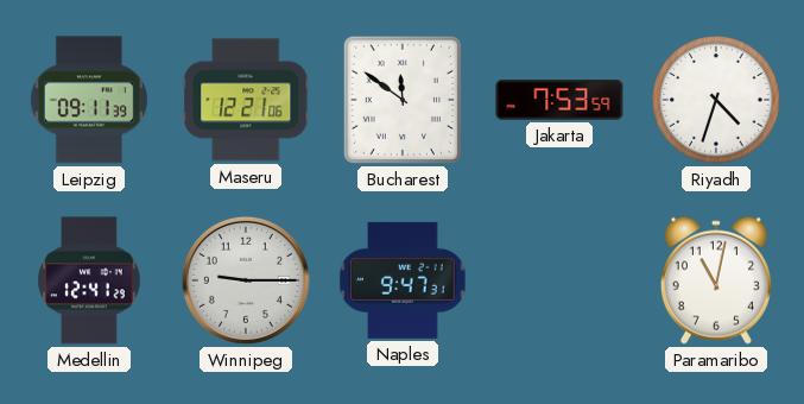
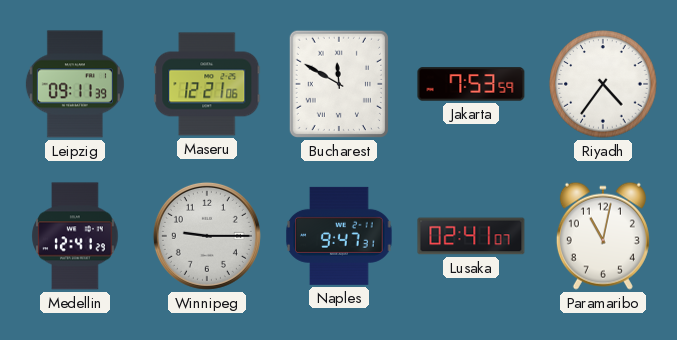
Bucharest: 11:51 -> 11:50 (339, 84)
Riyadh: 4:33 -> 4:36 (603, 84)
Lusaka: none -> 02:41 (471, 236)
